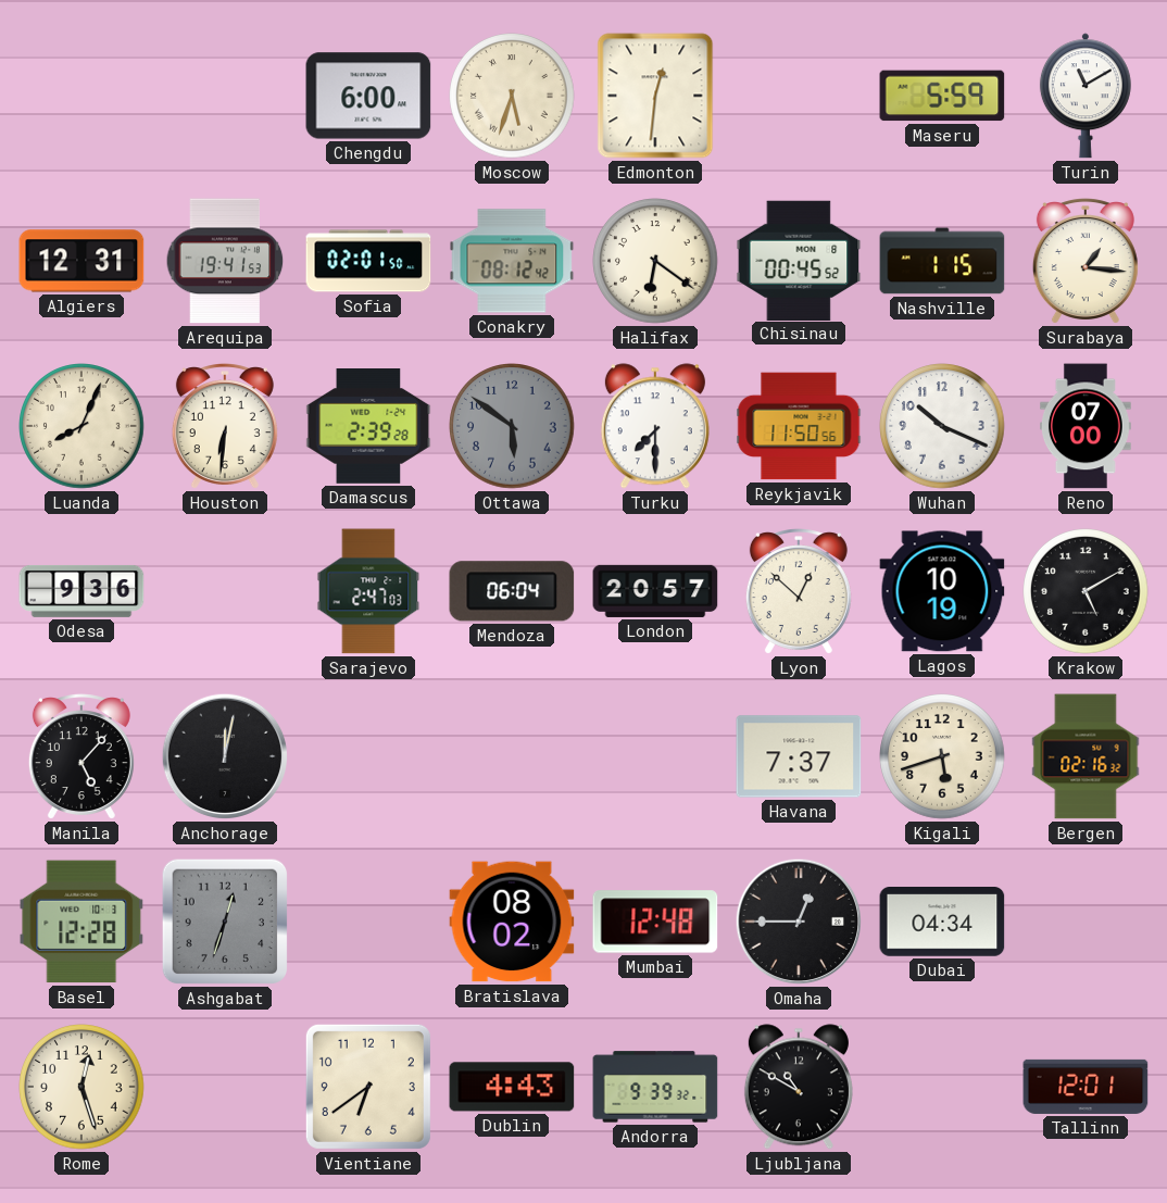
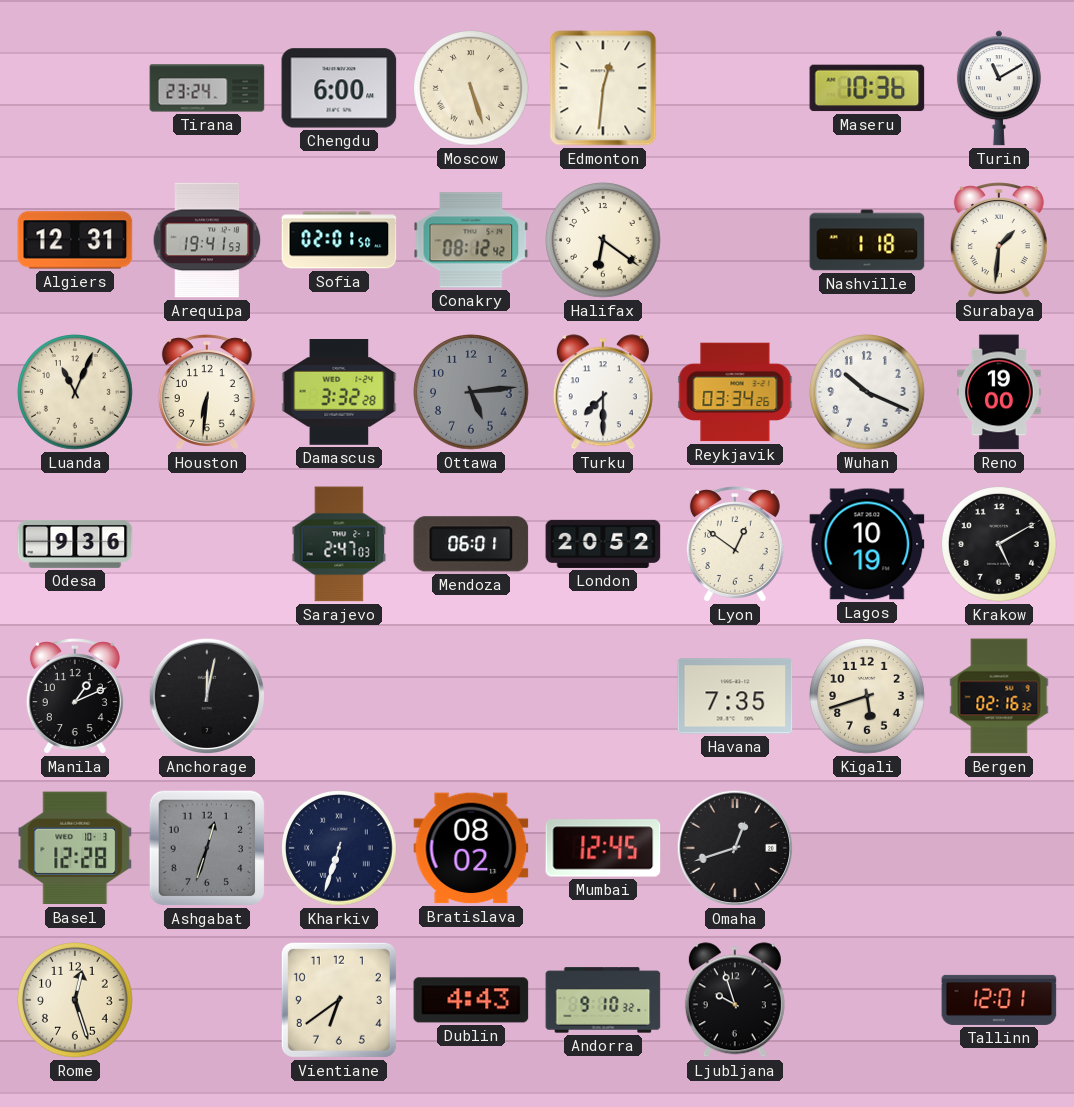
Tirana: none -> 23:24 (207, 88)
Moscow: 5:33 -> 5:27 (471, 88)
Maseru: 5:59 -> 10:36 (867, 88)
Chisinau: 00:45 -> none (799, 260)
Nashville: 1:15 -> 1:18 (867, 240)
Surabaya: 1:16 -> 1:31 (999, 240)
Luanda: 8:04 -> 11:04 (75, 392)
Damascus: 2:39 -> 3:32 (339, 393)
Ottawa: 5:51 -> 5:14 (471, 392)
Reykjavik: 11:50 -> 03:34 (735, 392)
Reno: 07:00 -> 19:00 (1000, 392)
Mendoza: 06:04 -> 06:01 (471, 544)
London: 20:57 -> 20:52 (603, 544)
Lyon: 12:52 -> 12:51 (735, 544)
Manila: 5:07 -> 1:11 (75, 696)
Havana: 7:37 -> 7:35 (735, 696)
Kharkiv: none -> 6:33 (339, 848)
Mumbai: 12:48 -> 12:45 (603, 848)
Omaha: 12:45 -> 12:42 (735, 848)
Dubai: 04:34 -> none (942, 923)
Andorra: 9:39 -> 9:10 (603, 1000)
Ljubljana: 10:50 -> 9:57 (735, 1000)
